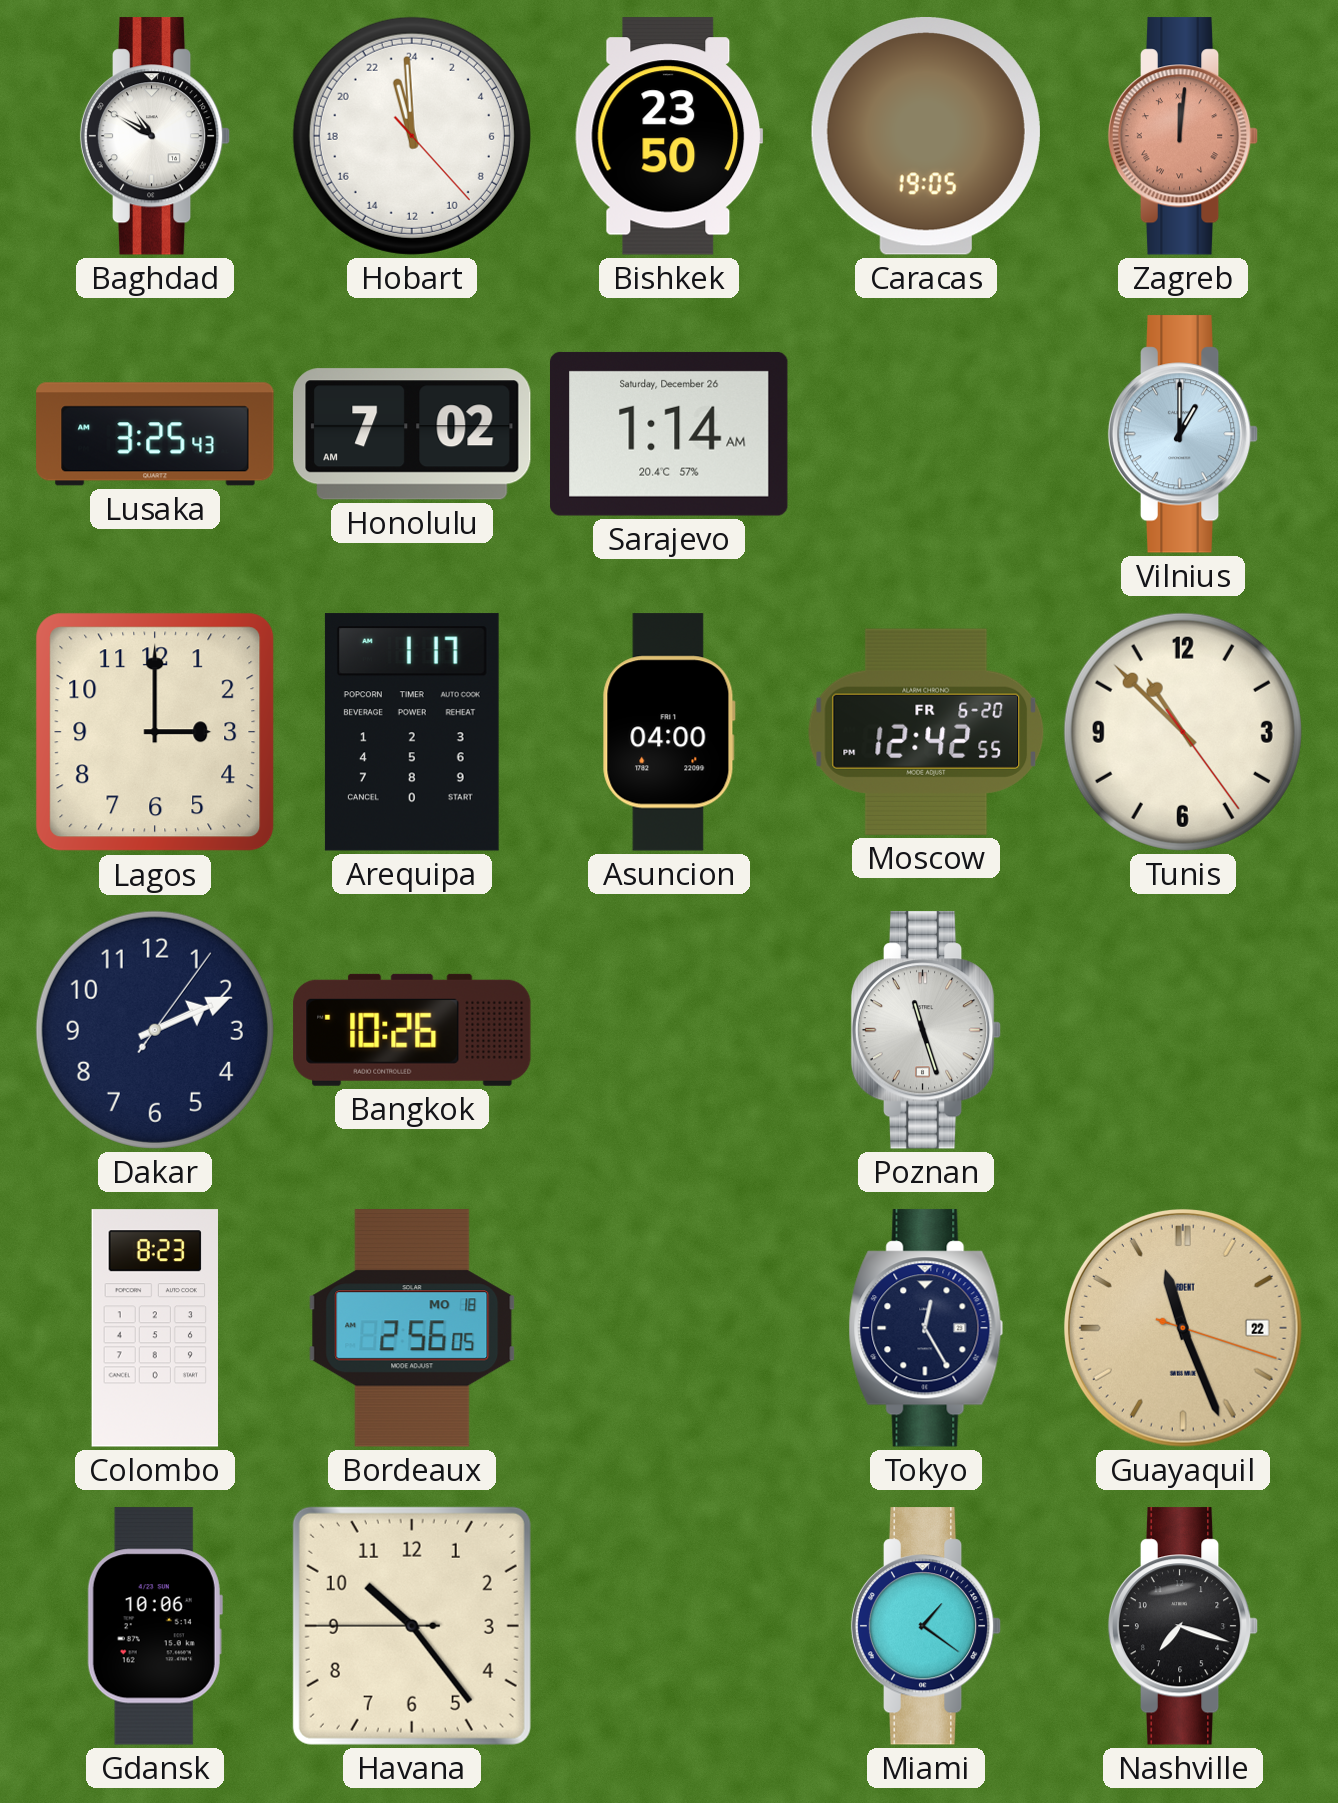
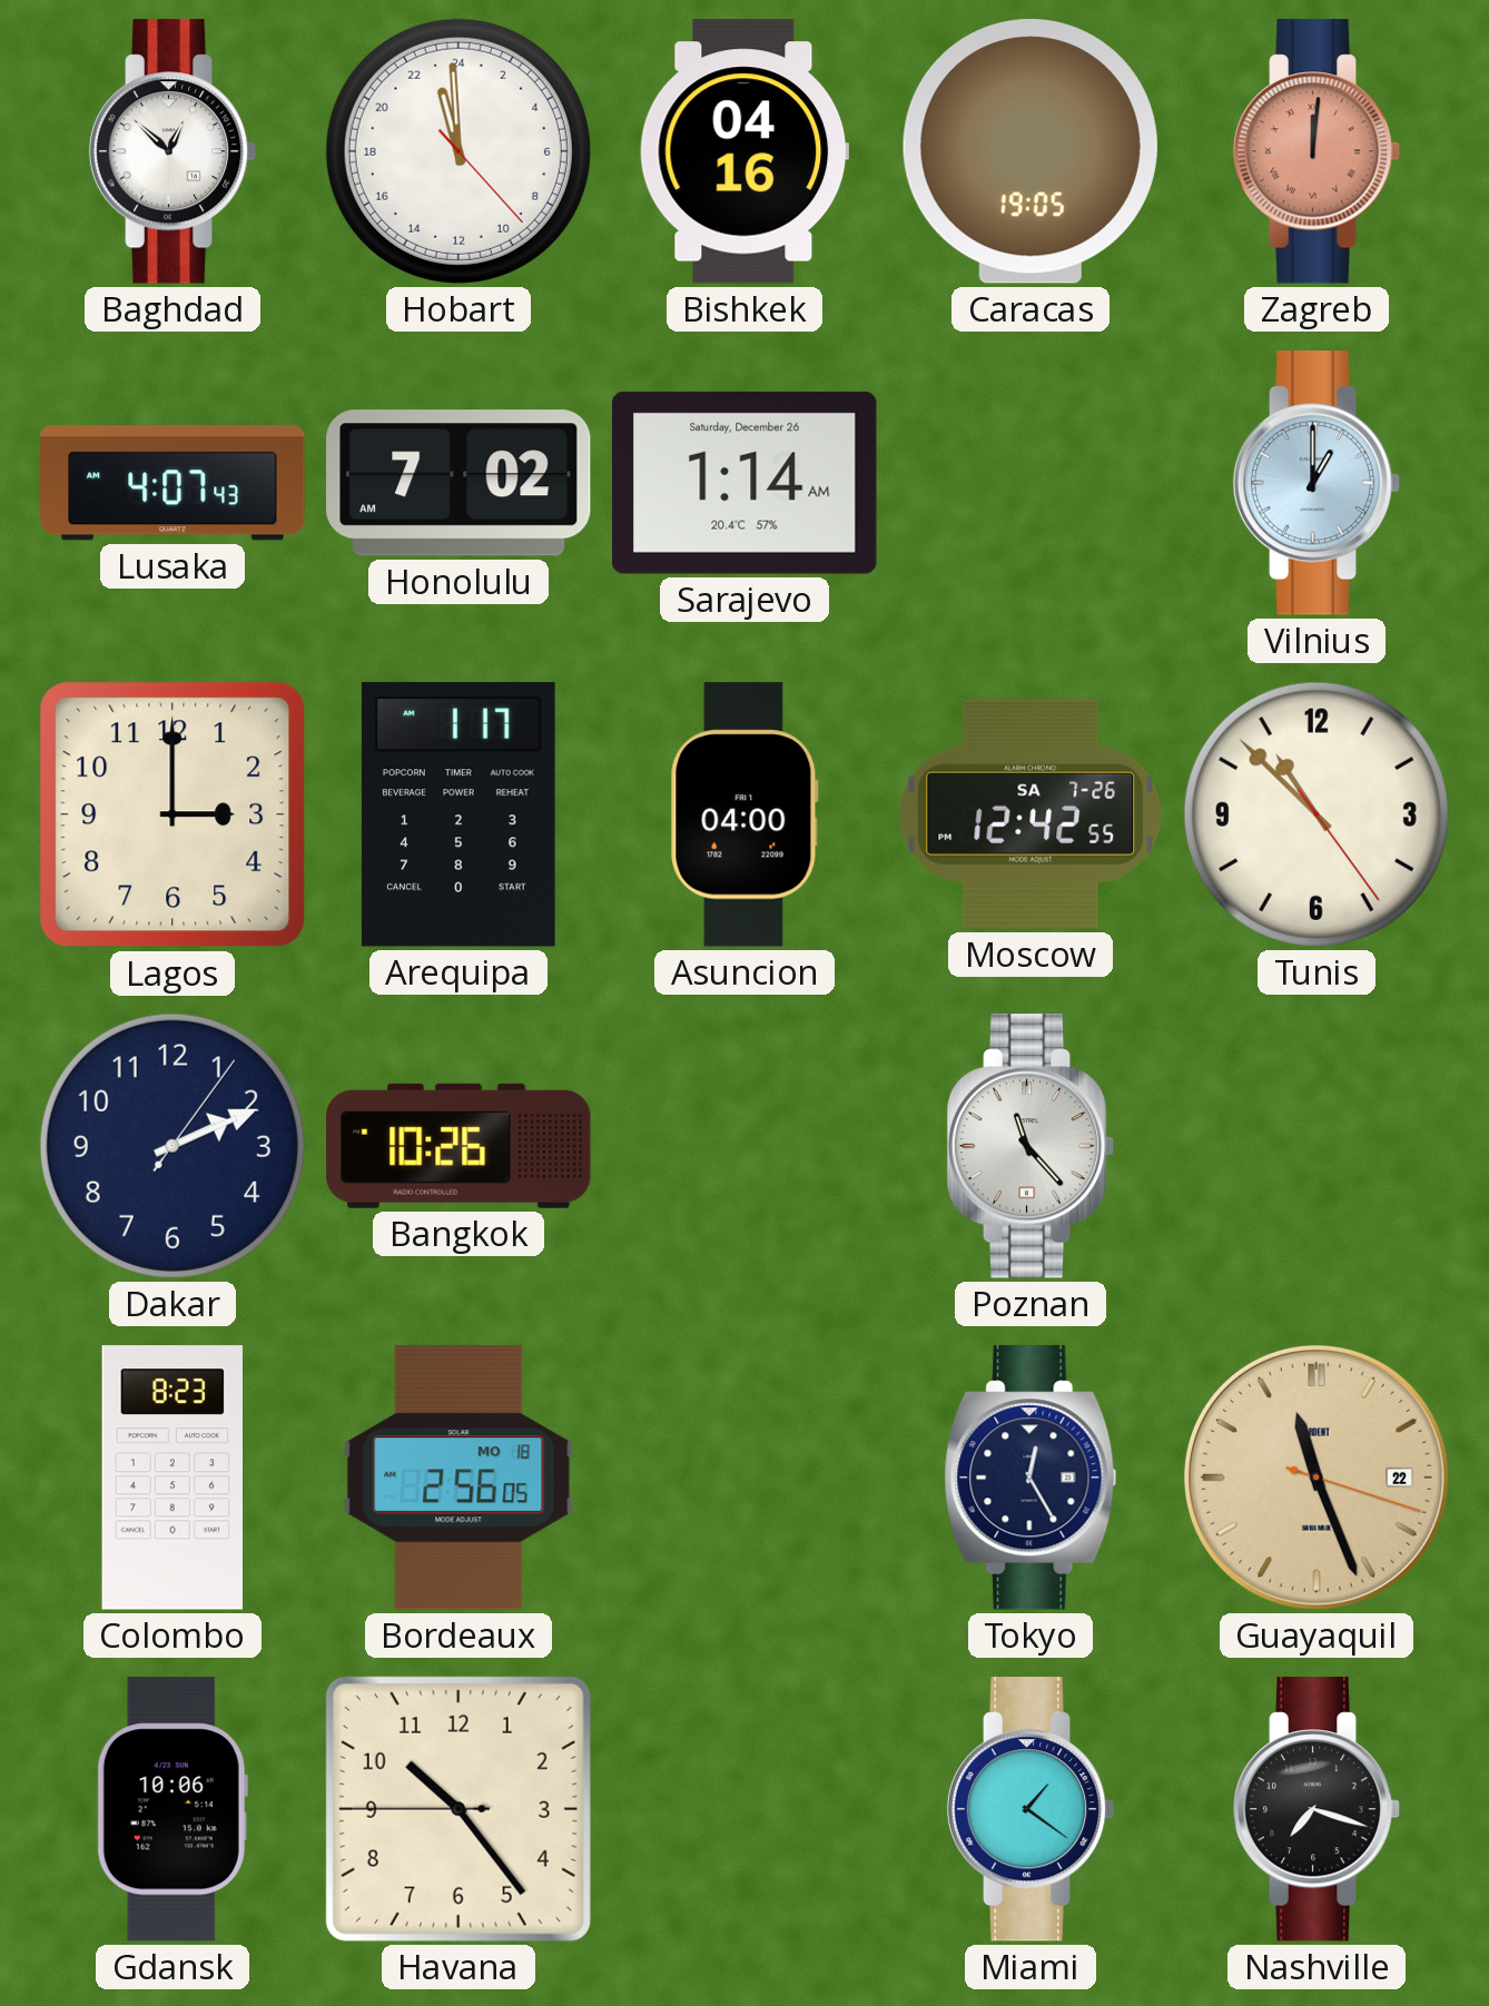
Baghdad: 10:50 -> 12:52 (172, 151)
Bishkek: 23:50 -> 04:16 (744, 151)
Lusaka: 3:25 -> 4:07 (172, 483)
Moscow date: FR 6-20 -> SA 7-26 (1031, 814)
Poznan: 11:27 -> 11:23 (1031, 1146)
